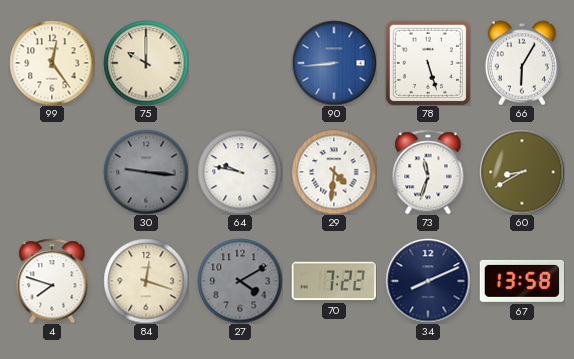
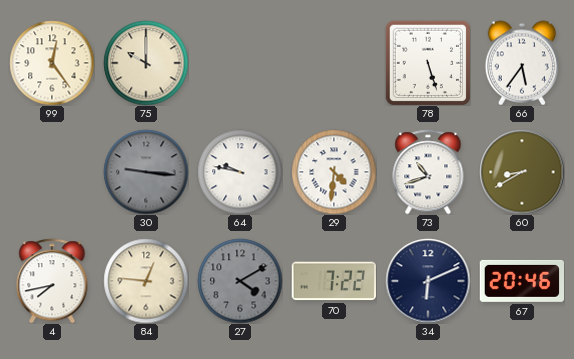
90: 8:44 -> none (334, 63)
66: 6:05 -> 5:36 (521, 63)
73: 11:33 -> 10:42 (428, 172)
4: 7:48 -> 7:43 (52, 281)
84: 12:18 -> 12:46 (146, 281)
34: 8:11 -> 6:11 (428, 281)
67: 13:58 -> 20:46 (521, 281)
